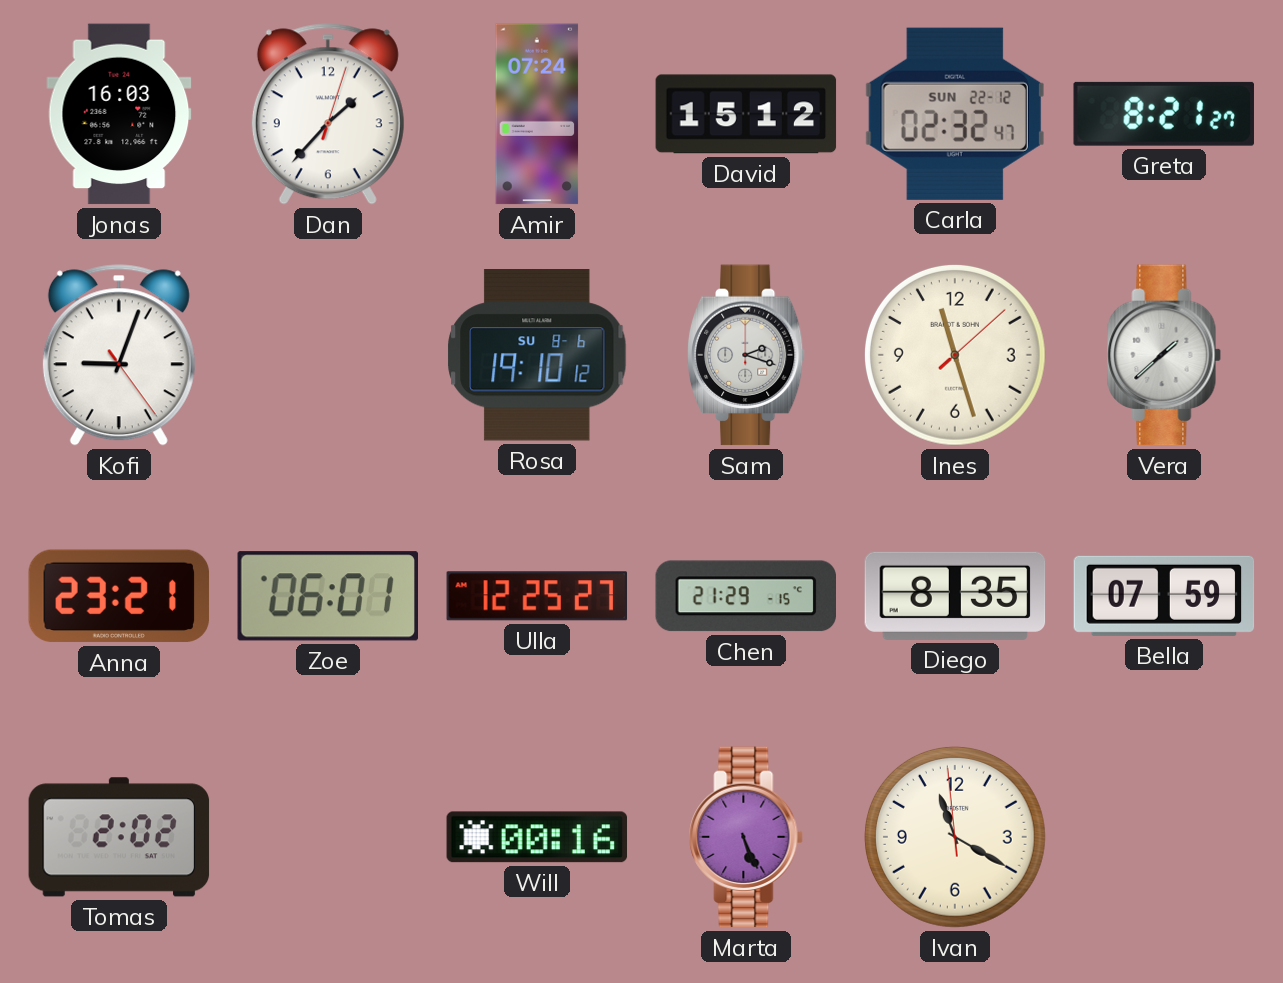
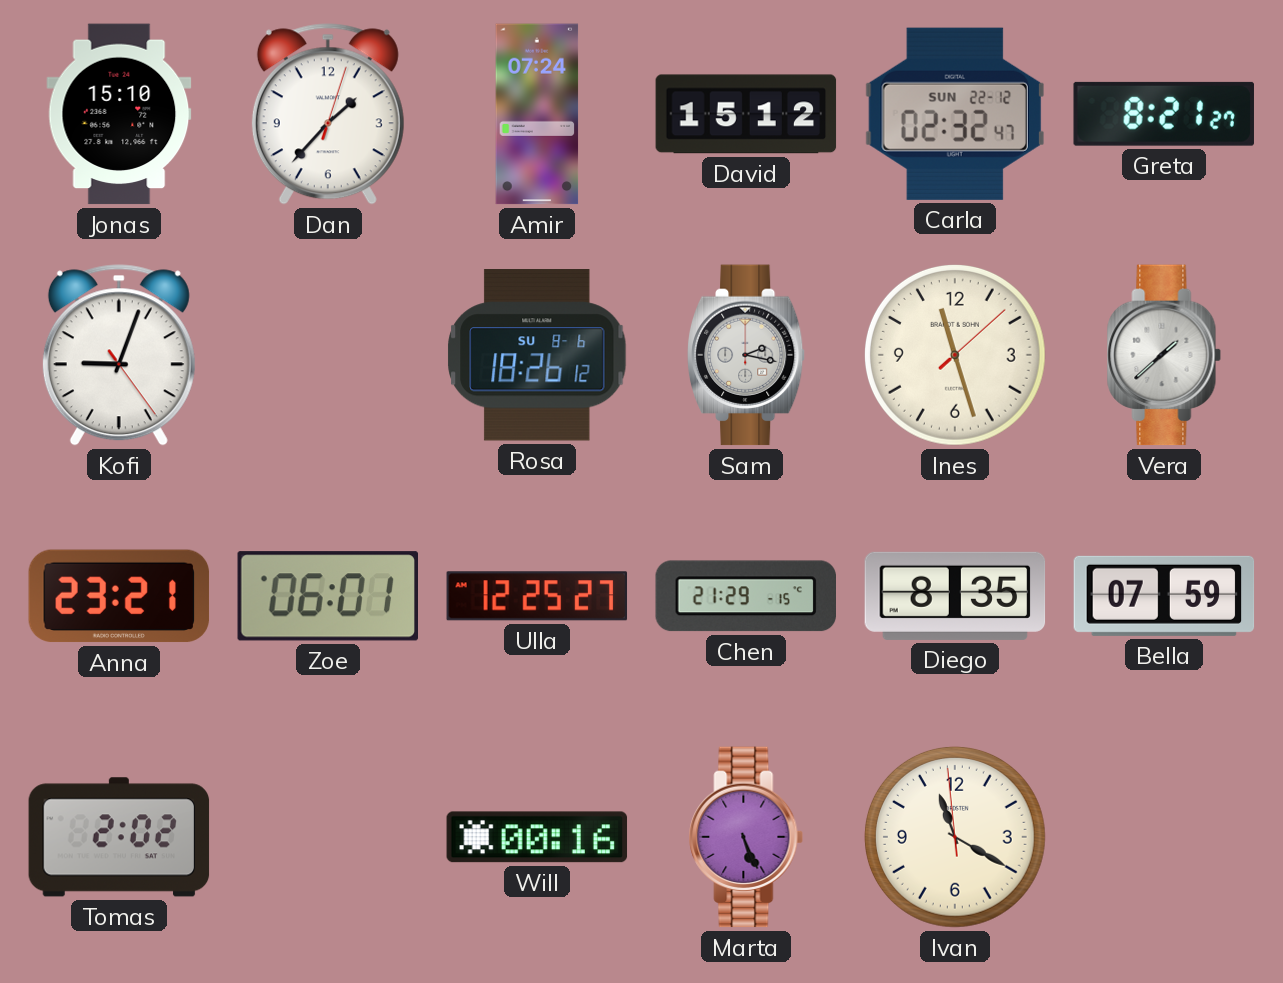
Jonas: 16:03 -> 15:10 (119, 114)
Rosa: 19:10 -> 18:26 (537, 355)
Sam: 2:18 -> 2:17 (746, 355)
